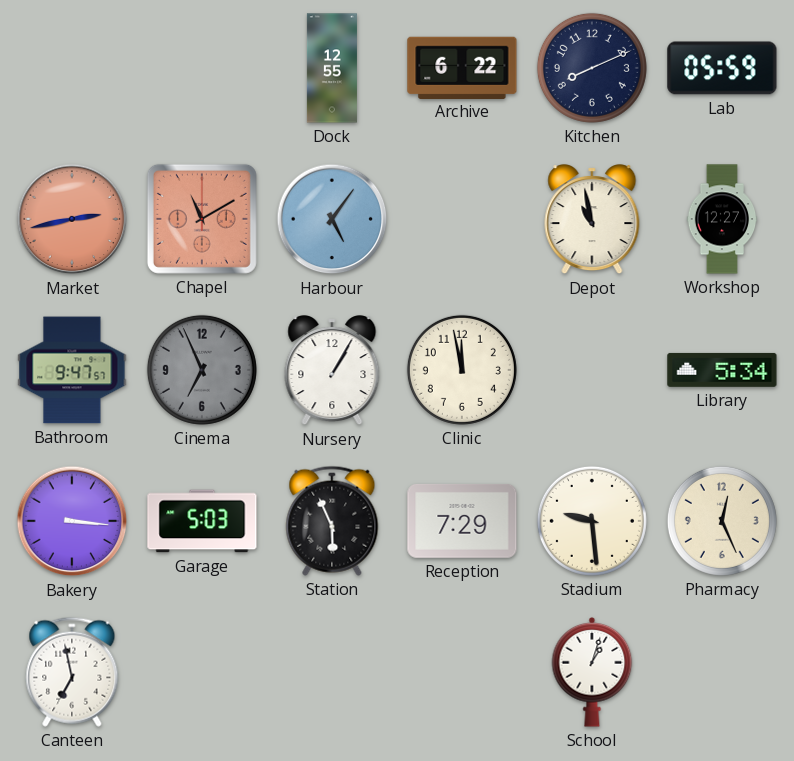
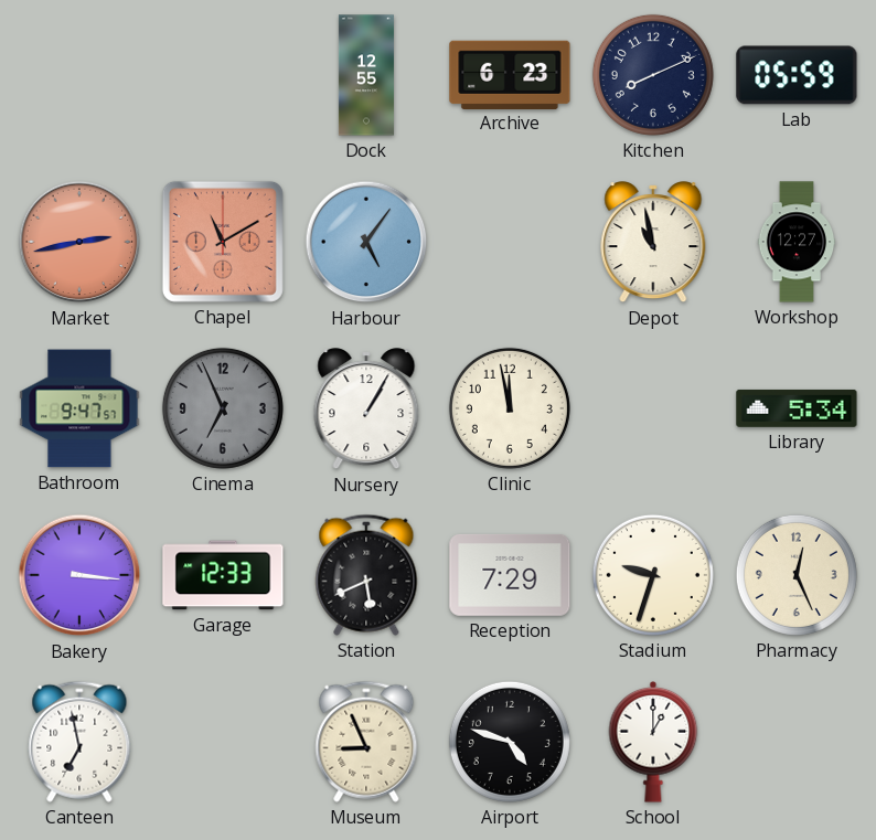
Archive: 6:22 -> 6:23 (510, 74)
Garage: 5:03 -> 12:33 (223, 575)
Station: 5:56 -> 5:41 (366, 575)
Stadium: 9:29 -> 9:33 (653, 575)
Museum: none -> 8:56 (366, 742)
Airport: none -> 4:48 (510, 742)
School: 1:03 -> 1:00 (653, 743)
